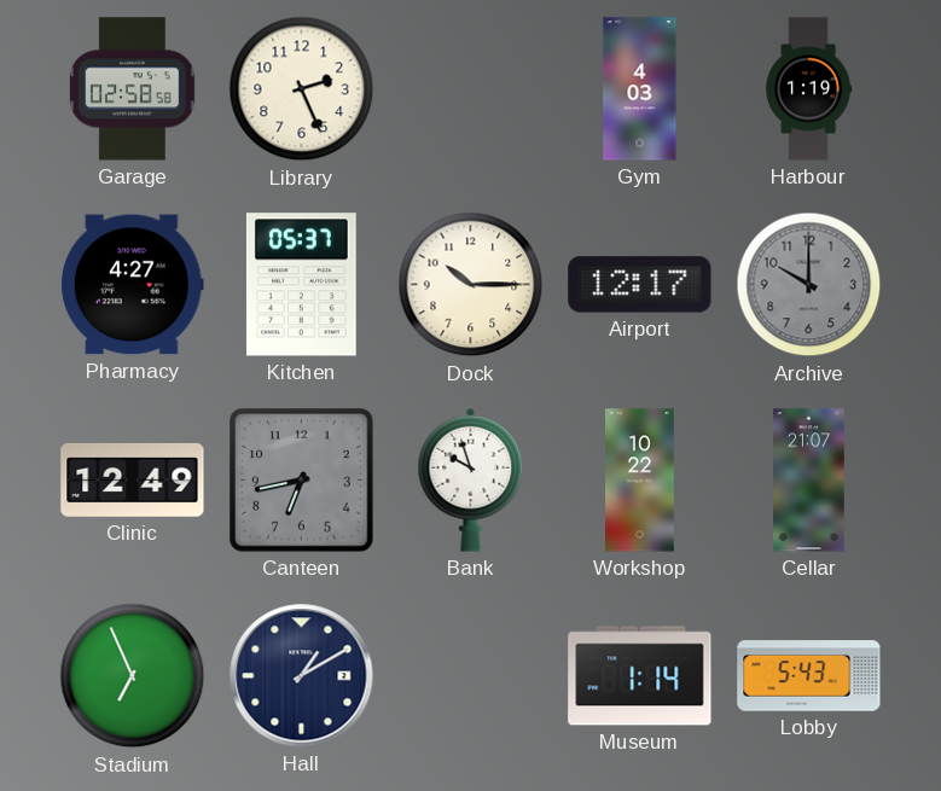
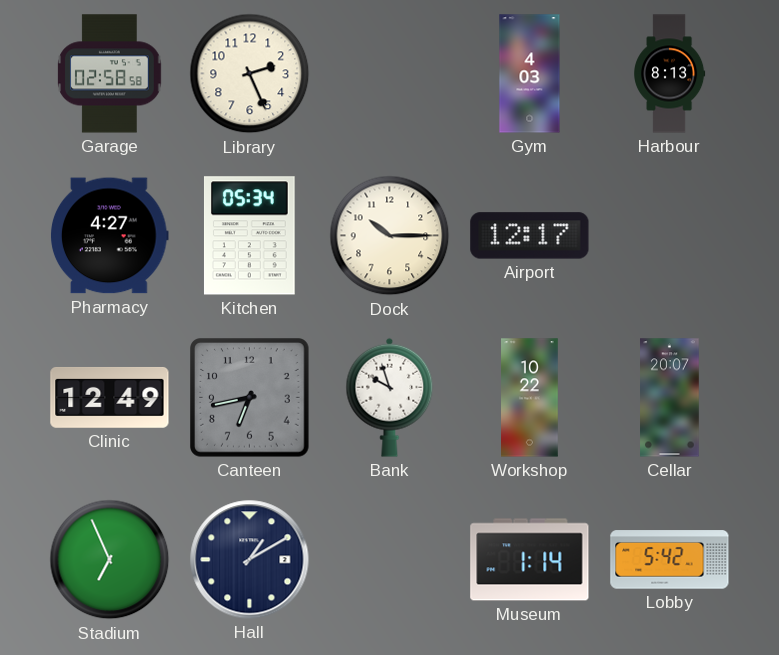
Harbour: 1:19 -> 8:13 (670, 74)
Kitchen: 05:37 -> 05:34 (250, 236)
Archive: 10:00 -> none (809, 285)
Cellar: 21:07 -> 20:07 (670, 398)
Lobby: 5:43 -> 5:42 (670, 560)
